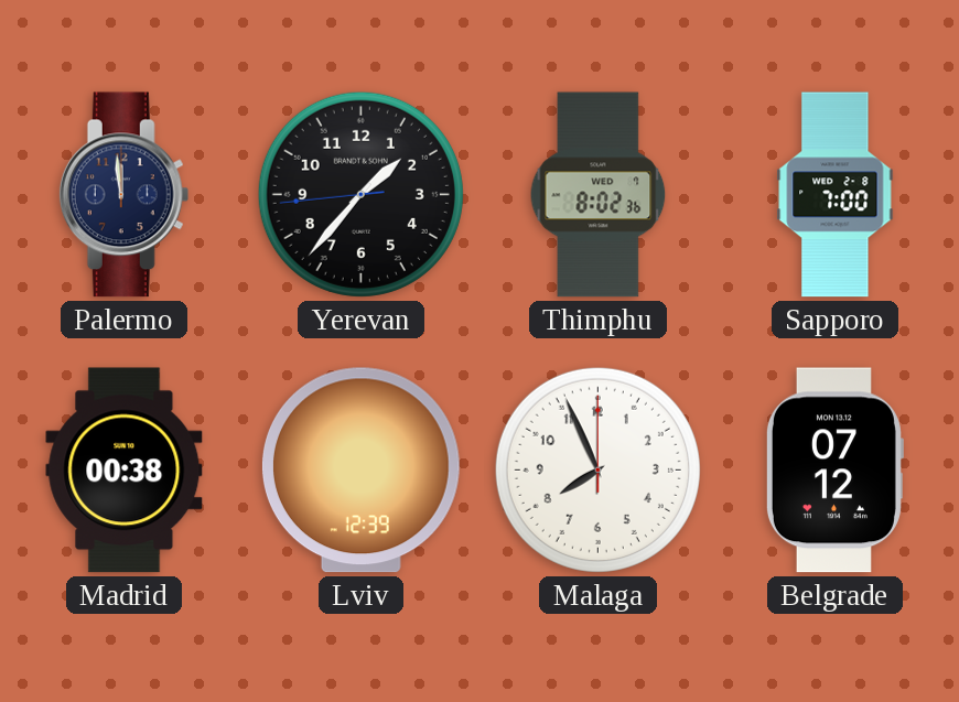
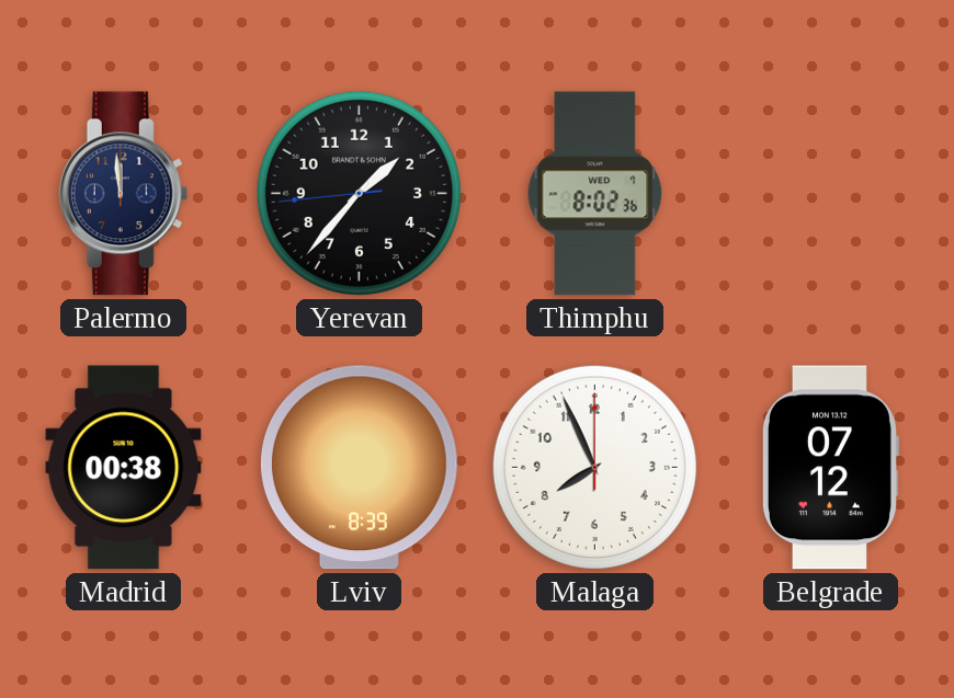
Sapporo: 7:00 -> none (836, 195)
Lviv: 12:39 -> 8:39 (359, 468)
